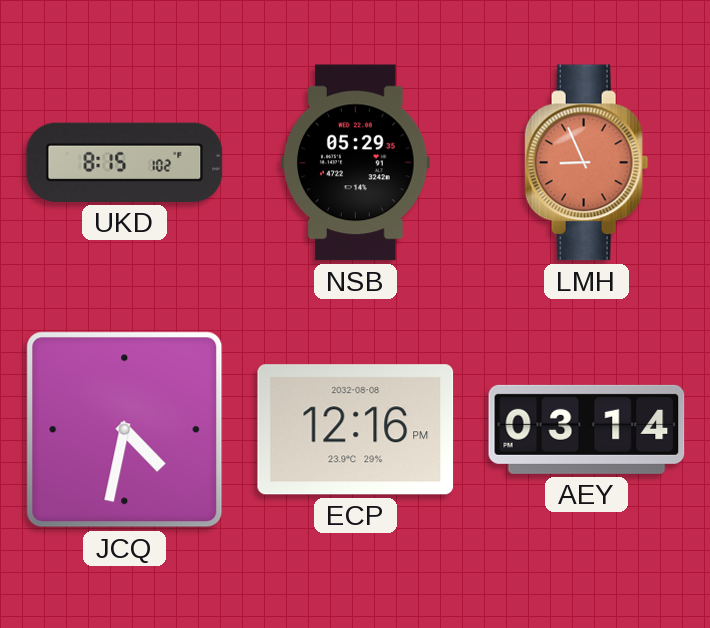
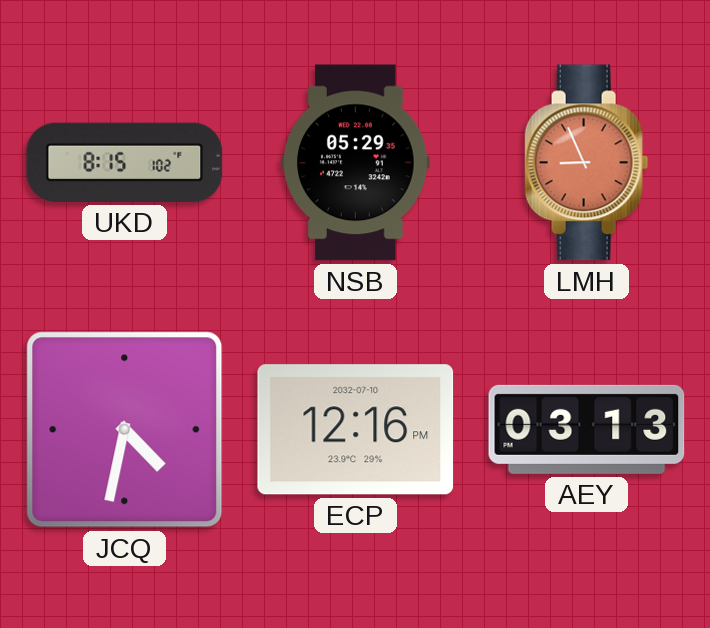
ECP date: 2032-08-08 -> 2032-07-10 (356, 430)
AEY: 03:14 -> 03:13 (587, 429)
